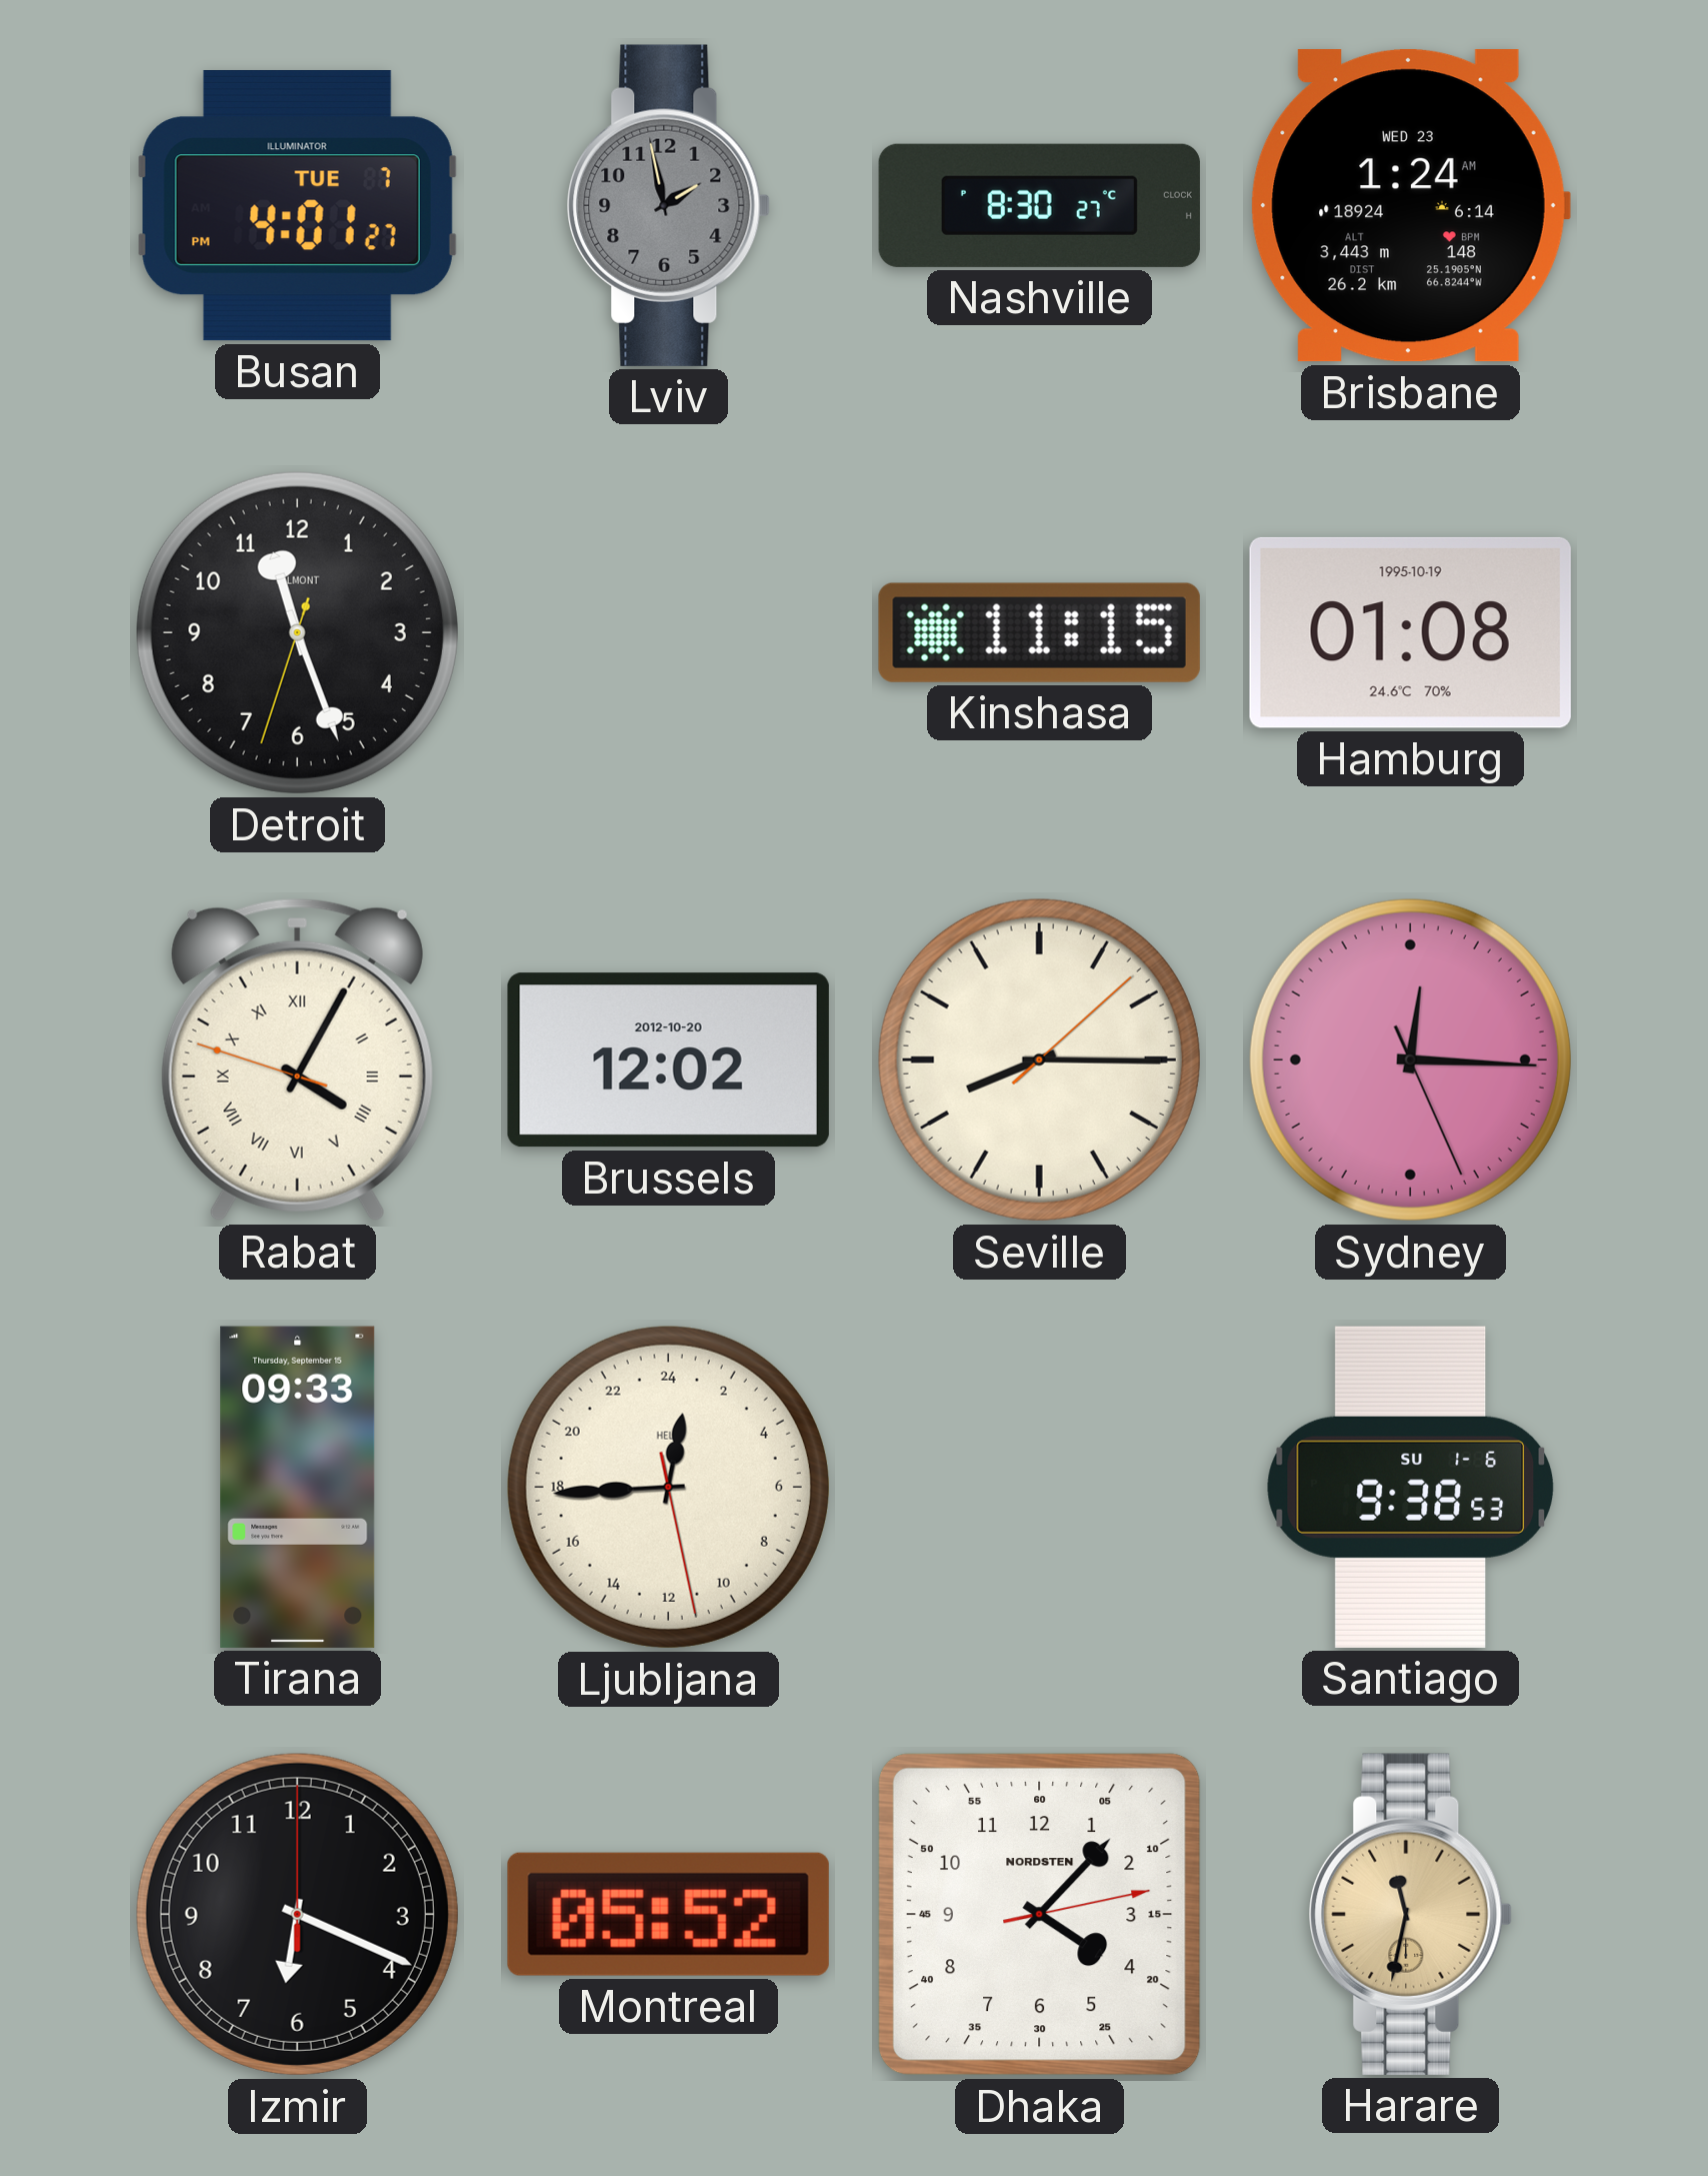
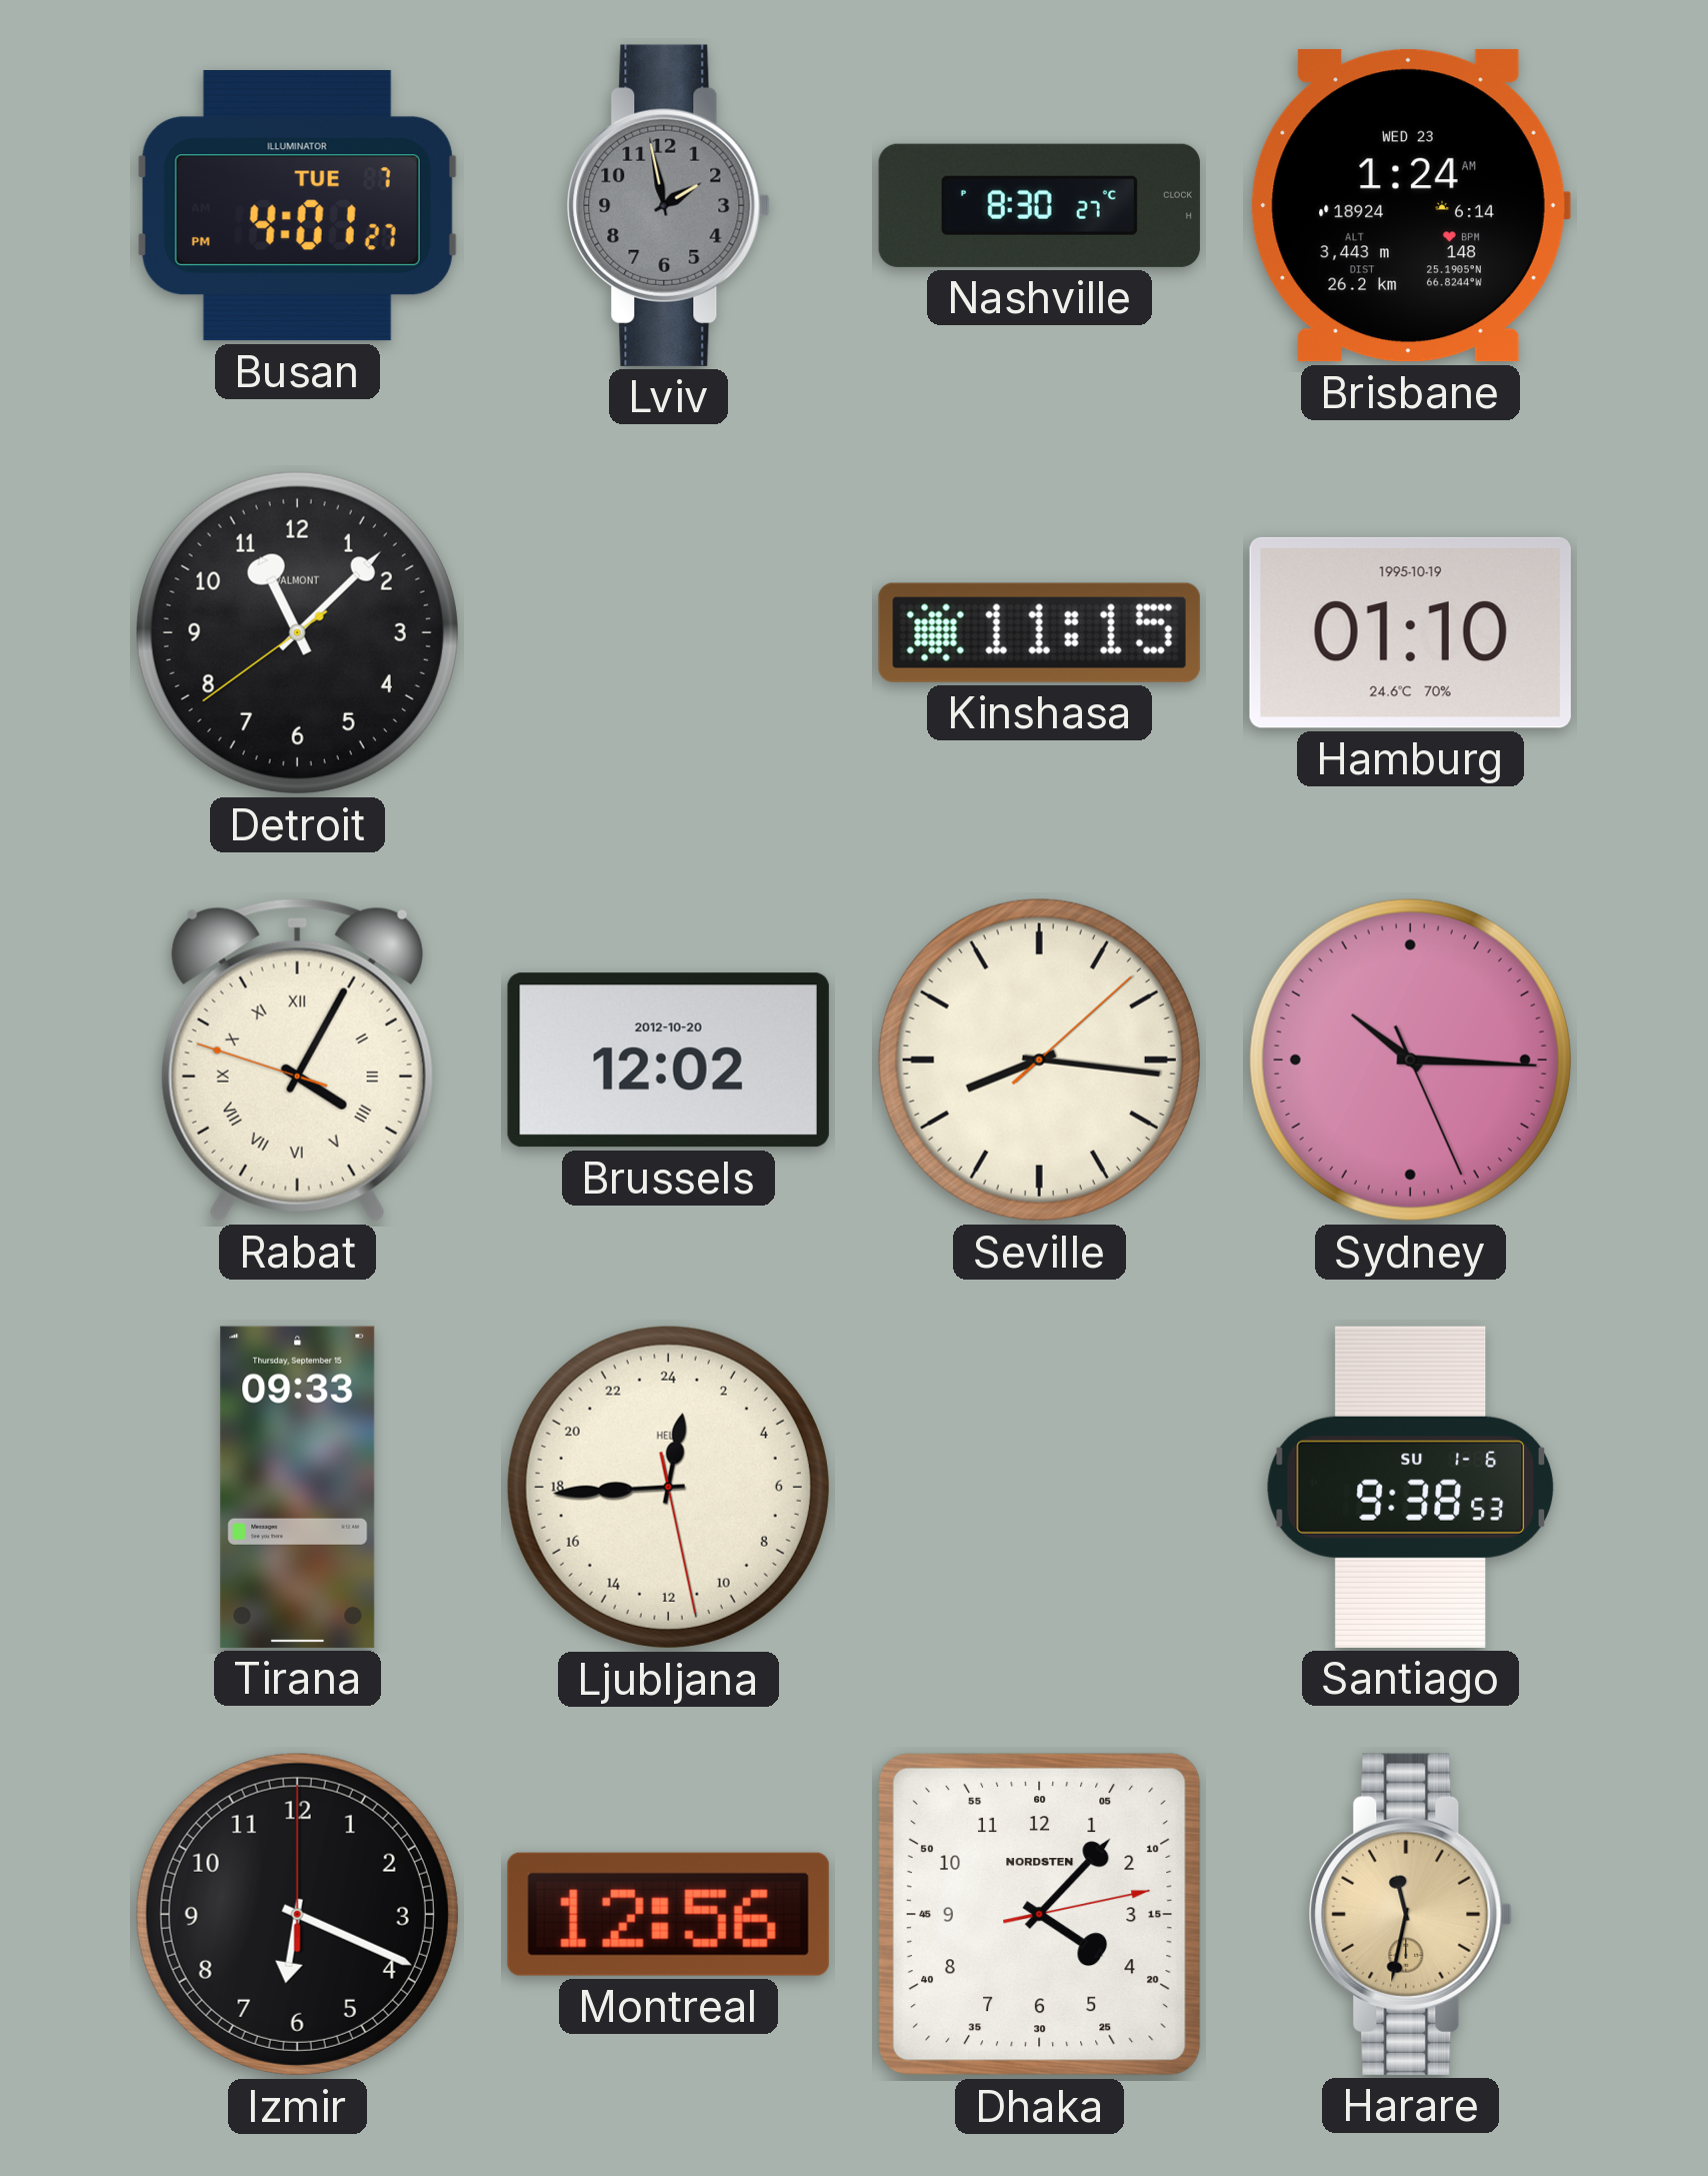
Detroit: 11:26 -> 11:07 (297, 632)
Hamburg: 01:08 -> 01:10 (1410, 632)
Seville: 8:15 -> 8:16 (1039, 1059)
Sydney: 12:15 -> 10:15 (1410, 1059)
Montreal: 05:52 -> 12:56 (668, 1914)
